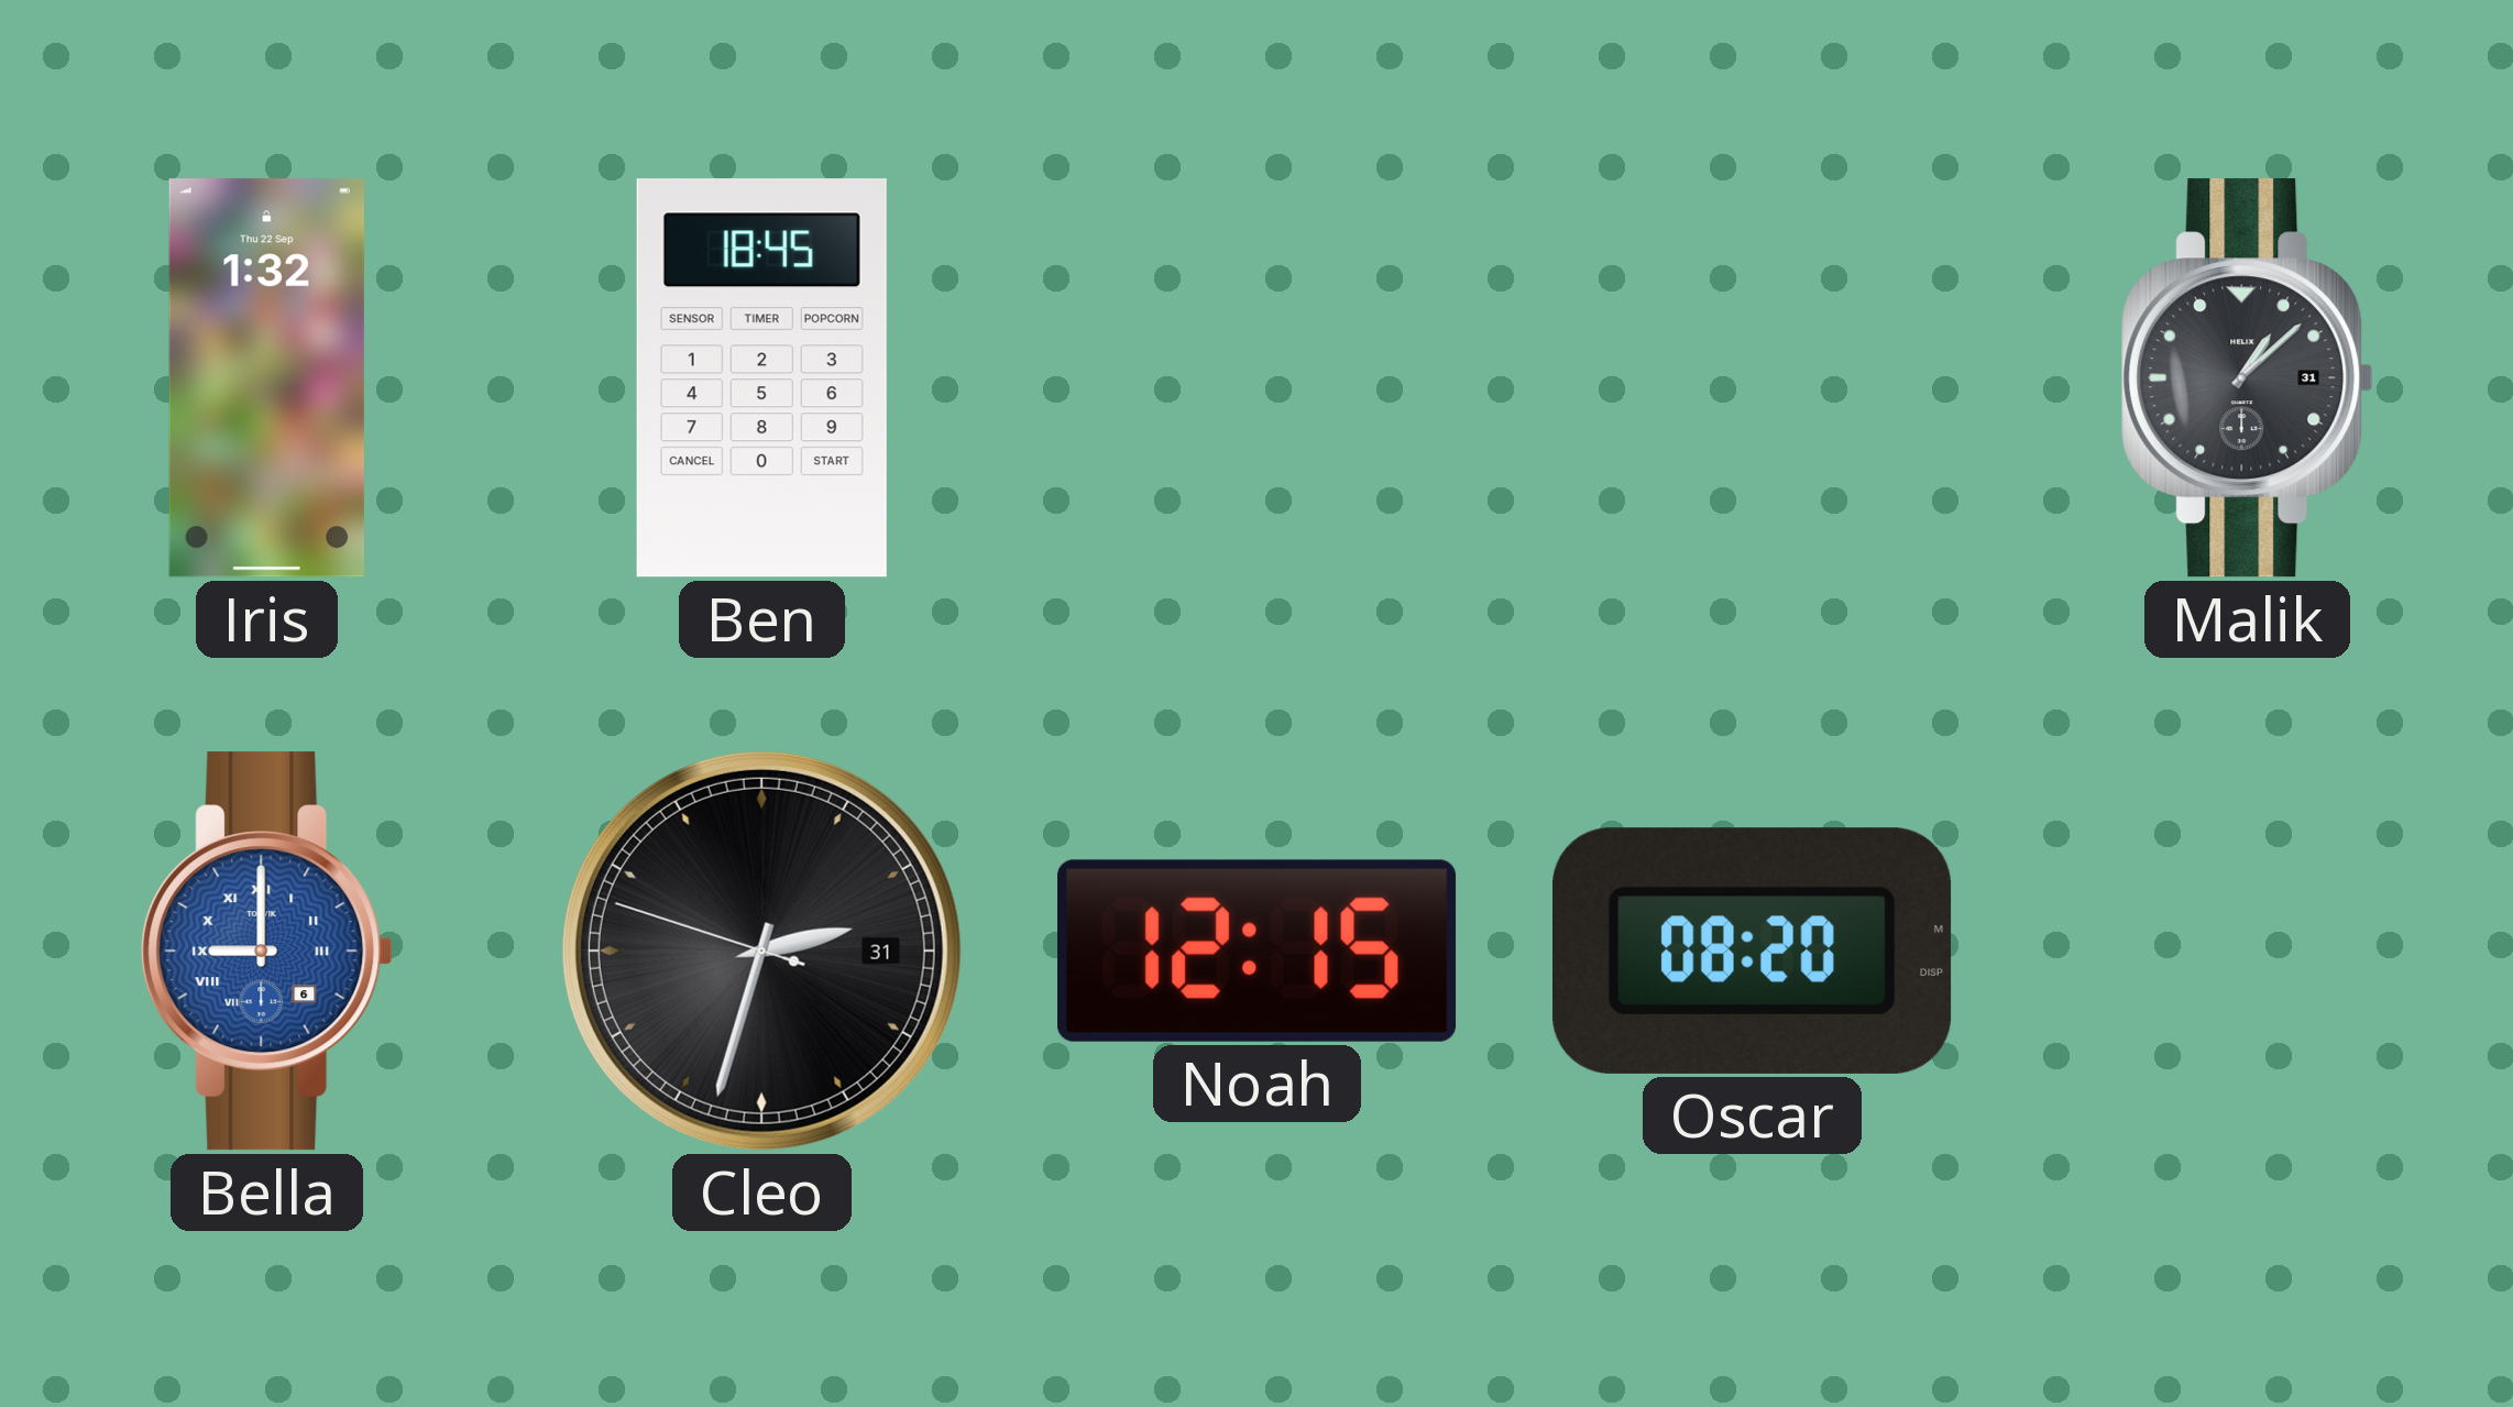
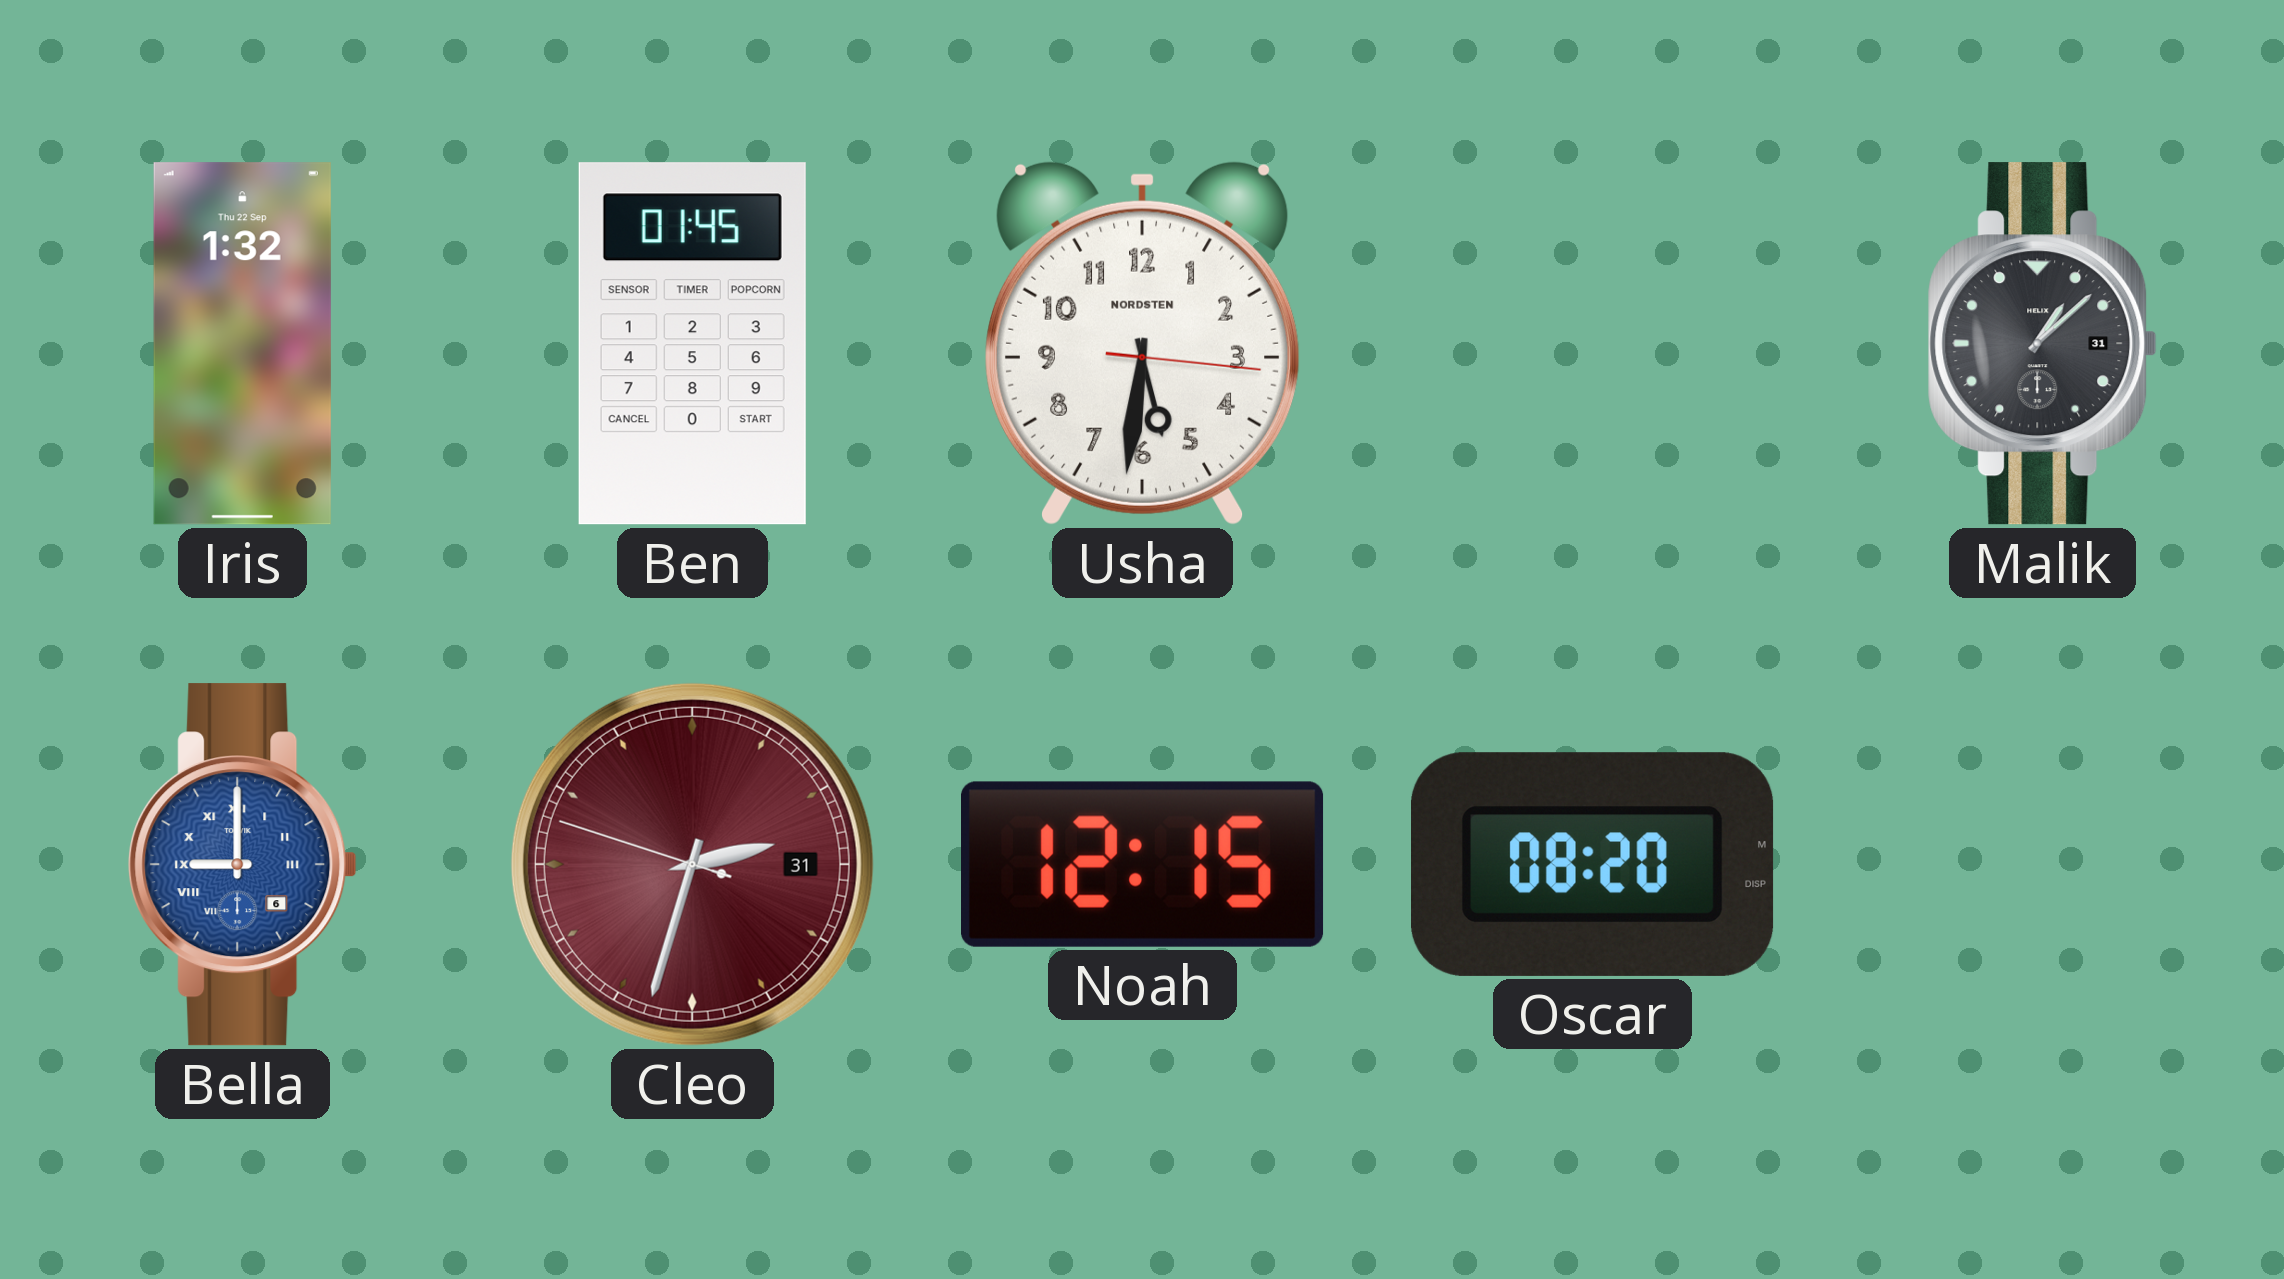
Ben: 18:45 -> 01:45 (692, 344)
Usha: none -> 5:31 (1143, 343)
Cleo dial: black -> burgundy (692, 864)
